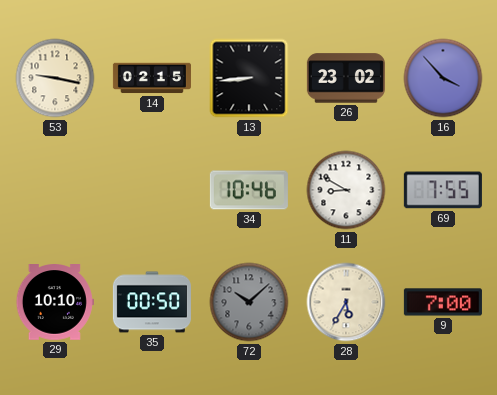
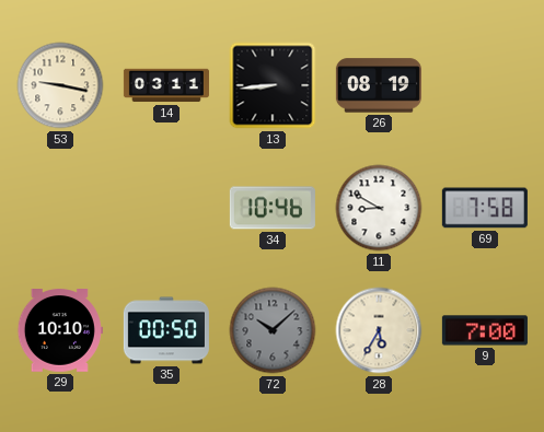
14: 02:15 -> 03:11 (166, 85)
26: 23:02 -> 08:19 (379, 85)
16: 3:53 -> none (443, 78)
69: 7:55 -> 7:58 (485, 208)
